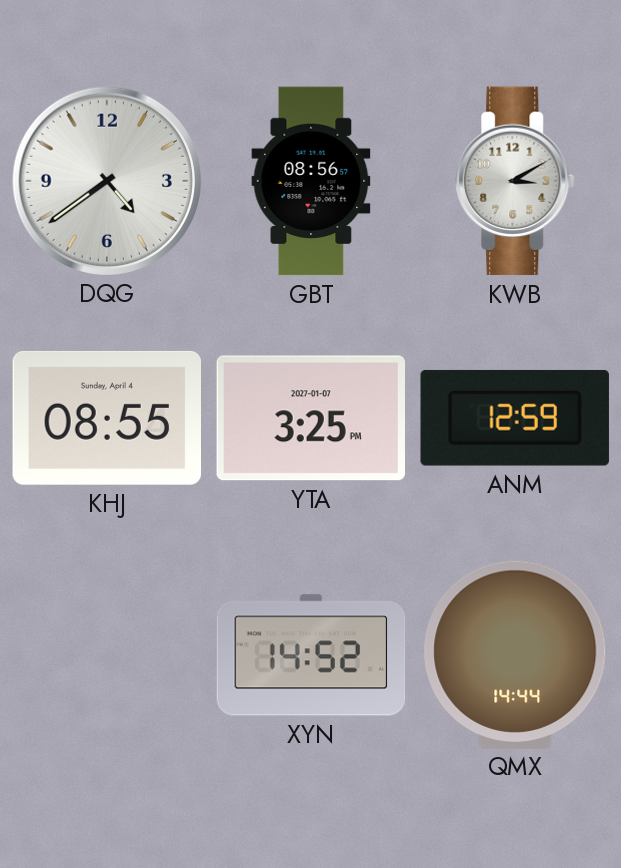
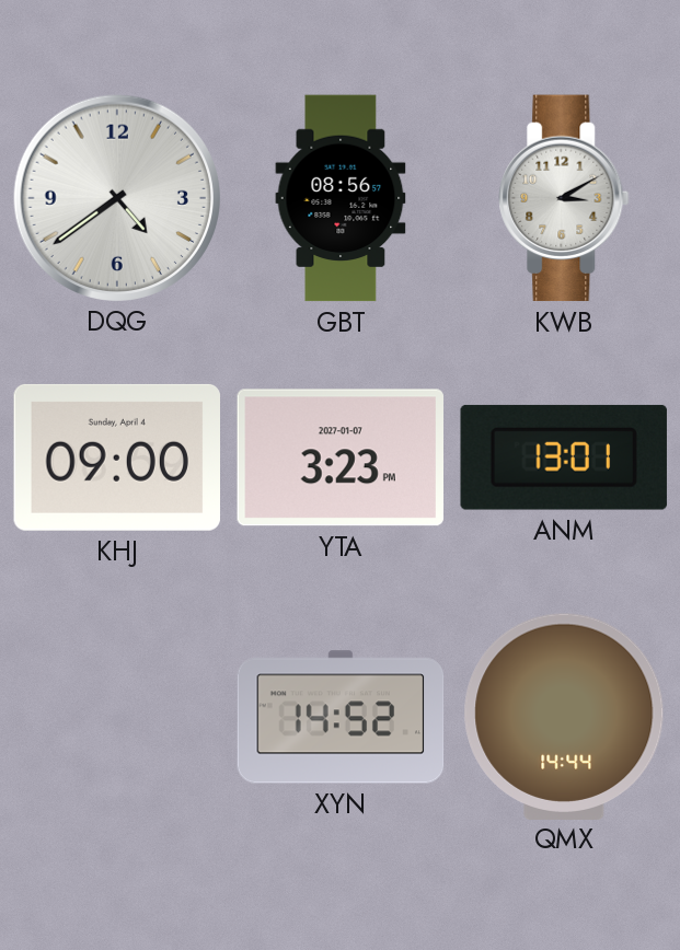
KHJ: 08:55 -> 09:00 (116, 457)
YTA: 3:25 -> 3:23 (339, 457)
ANM: 12:59 -> 13:01 (564, 457)
